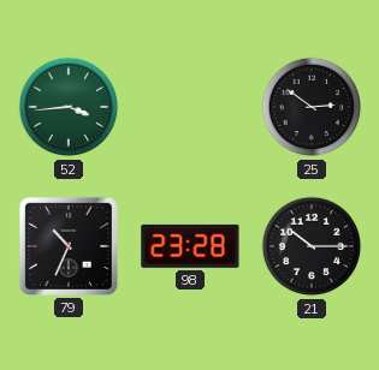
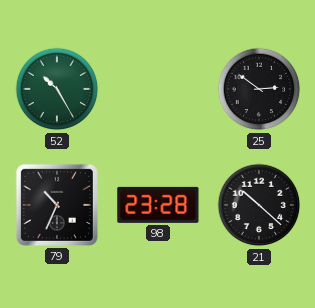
52: 3:44 -> 10:25 (57, 89)
21: 10:15 -> 10:22 (259, 205)
